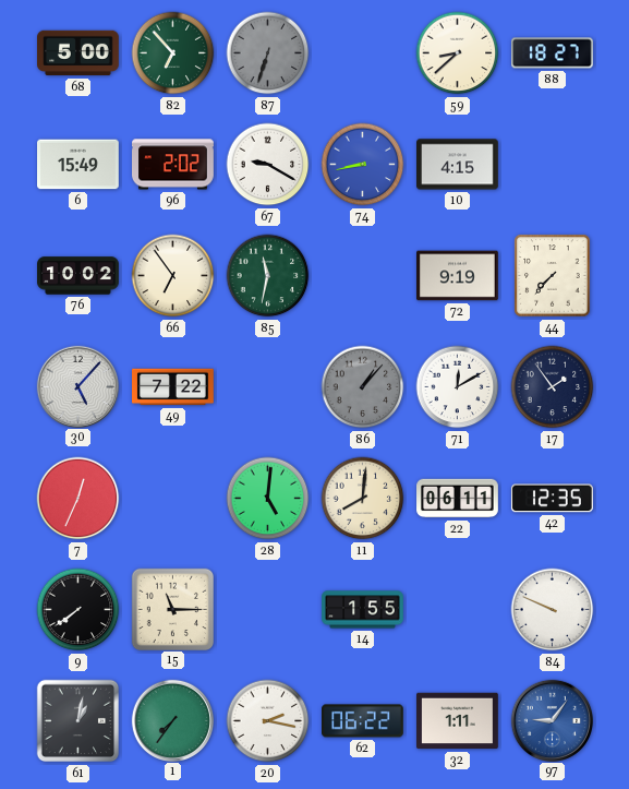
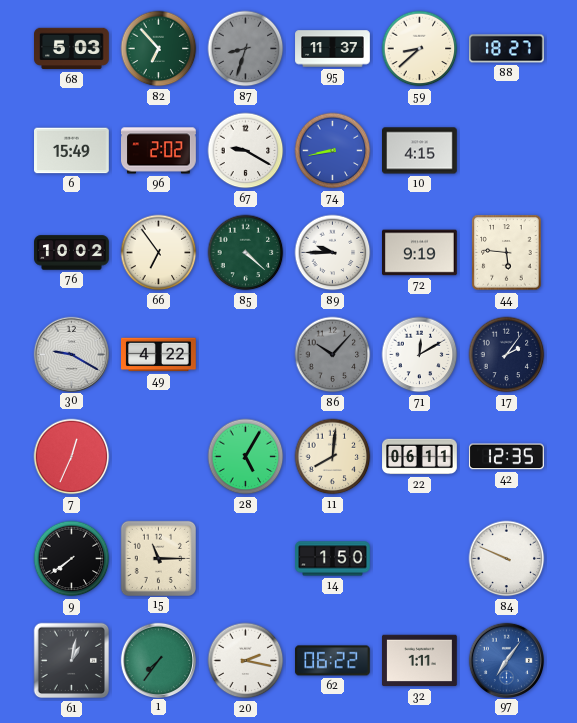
68: 5:00 -> 5:03 (72, 49)
87: 6:33 -> 8:33 (246, 49)
95: none -> 11:37 (333, 49)
85: 11:32 -> 4:22 (246, 253)
89: none -> 9:45 (333, 253)
44: 7:37 -> 5:46 (507, 253)
30: 5:07 -> 9:20 (71, 354)
49: 7:22 -> 4:22 (159, 355)
86: 1:07 -> 10:07 (333, 355)
17: 1:54 -> 2:06 (507, 355)
28: 5:01 -> 5:05 (246, 457)
14: 1:55 -> 1:50 (333, 559)
97: 9:06 -> 7:06 (506, 660)
